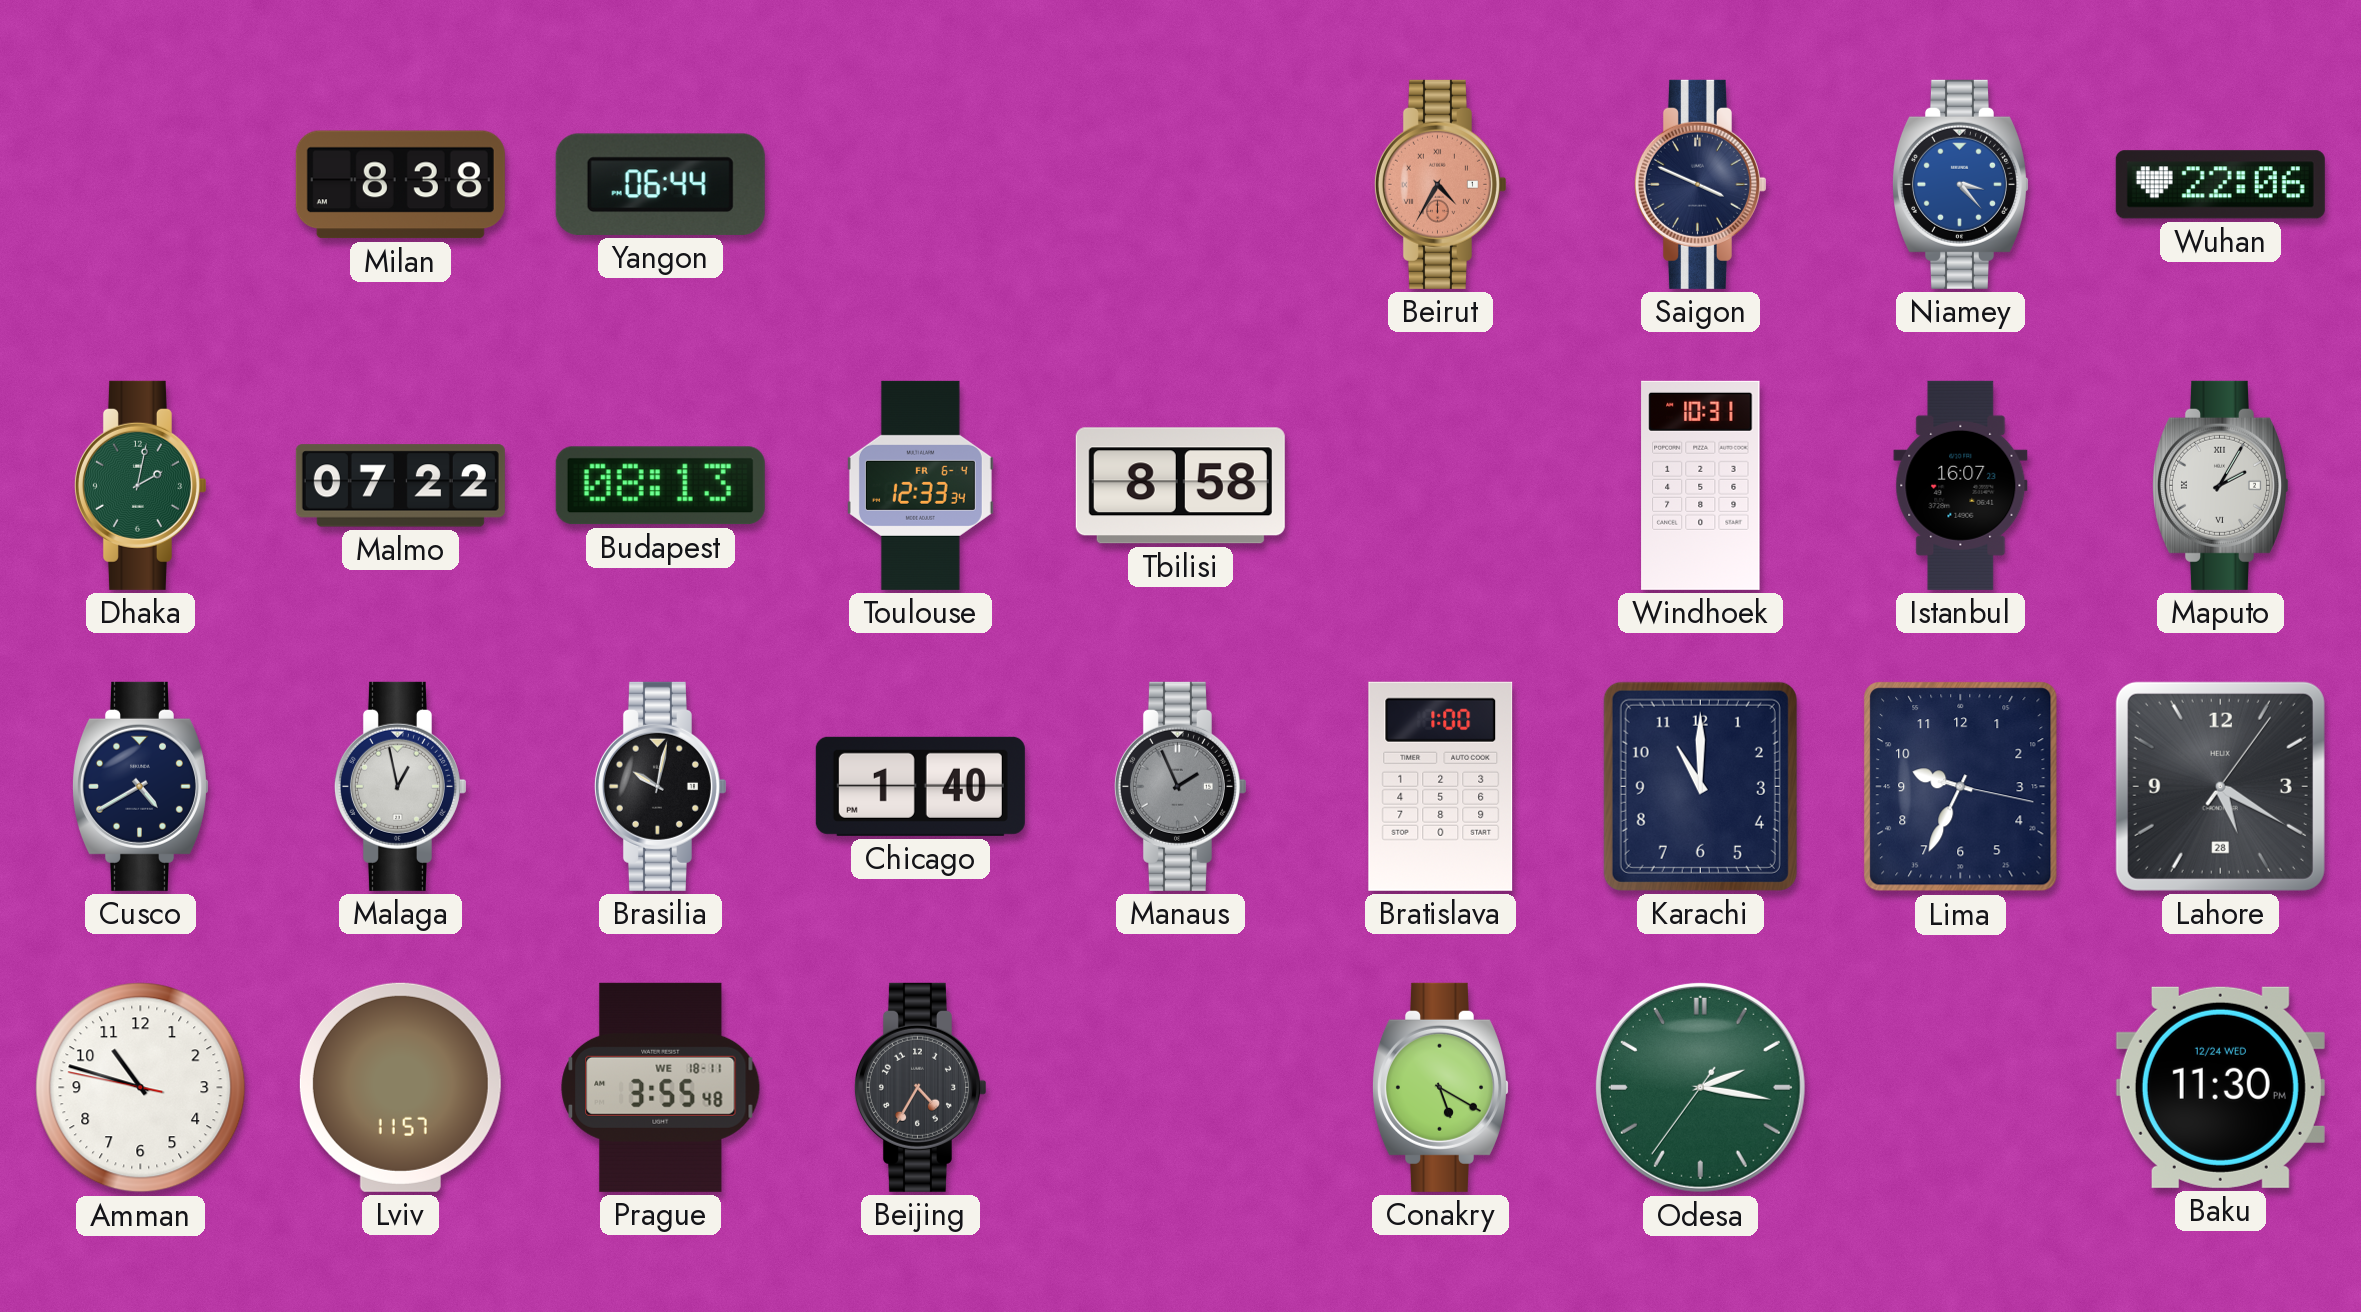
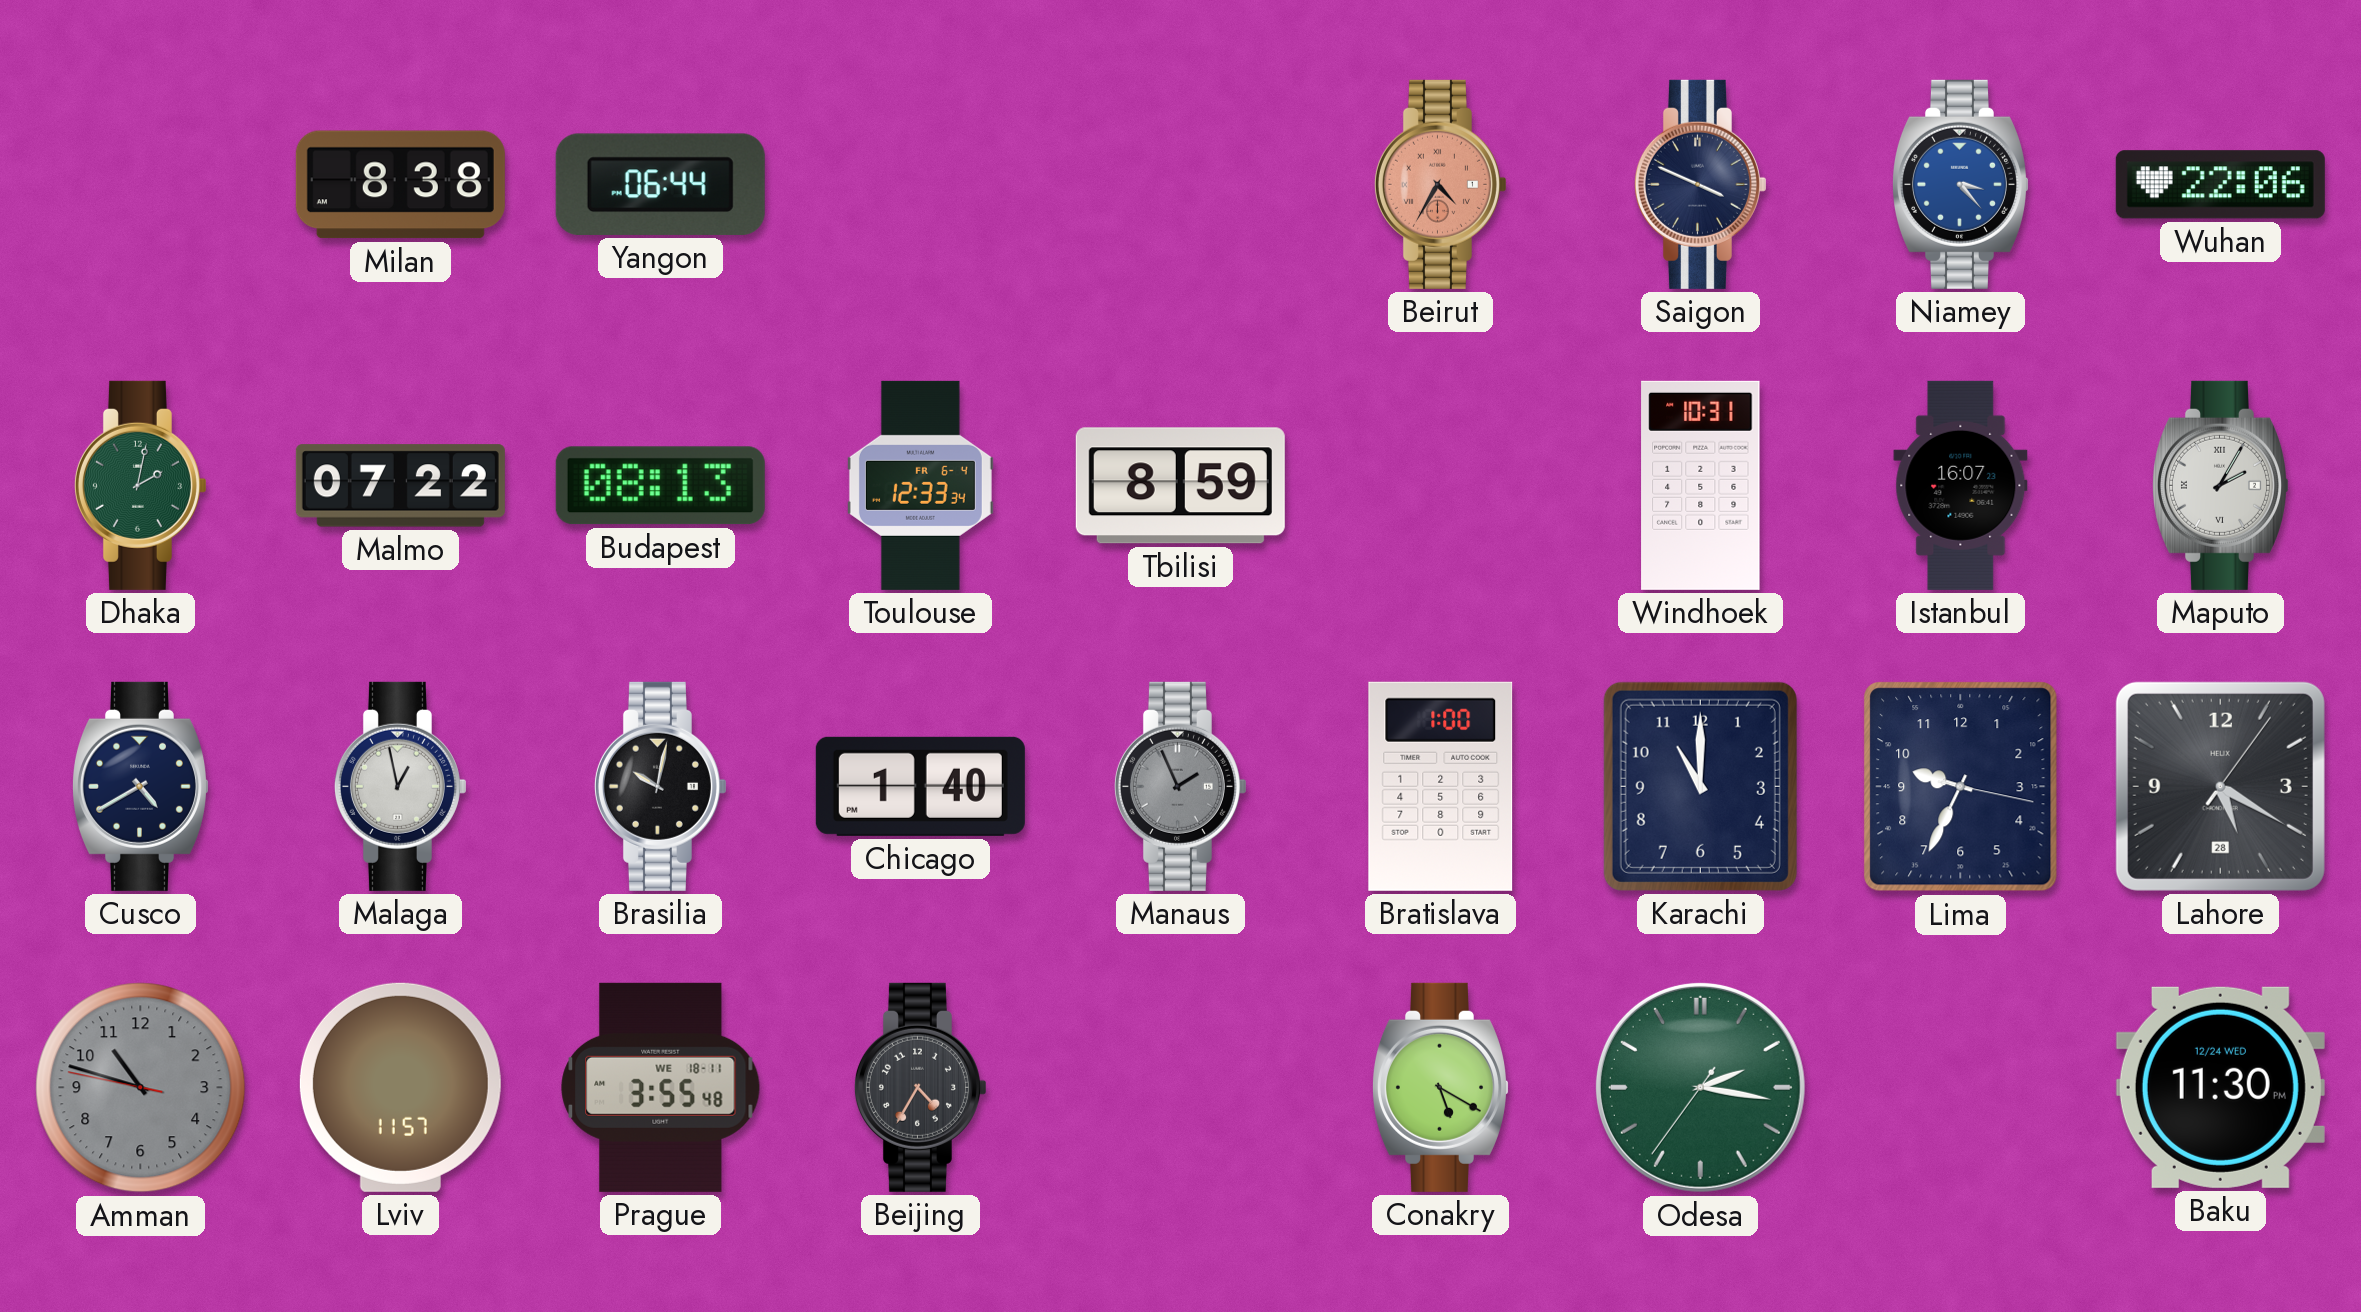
Tbilisi: 8:58 -> 8:59 (1180, 486)
Amman dial: white -> grey (141, 1088)
